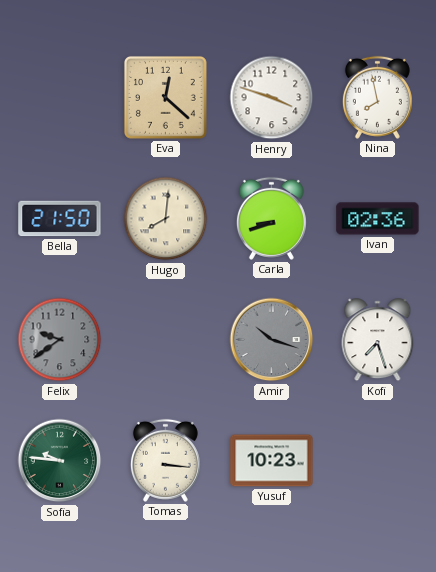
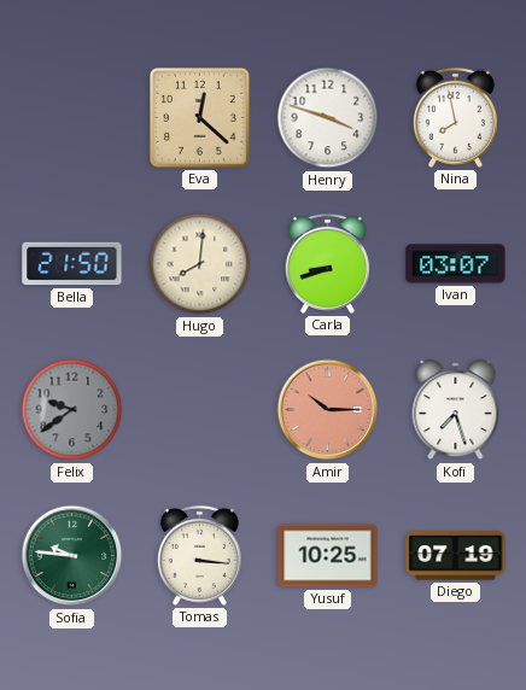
Ivan: 02:36 -> 03:07 (456, 264)
Amir: 10:18 -> 10:15 (328, 410)
Amir dial: grey -> salmon (328, 410)
Yusuf: 10:23 -> 10:25 (328, 556)
Diego: none -> 07:19 (456, 556)
